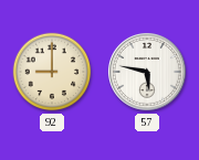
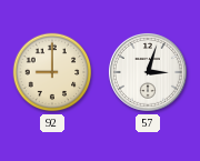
57: 5:47 -> 3:03 (148, 72)
